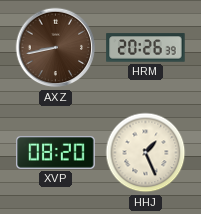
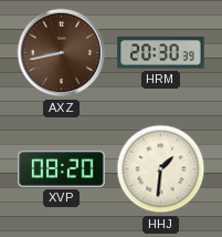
HRM: 20:26 -> 20:30 (161, 53)
HHJ: 1:26 -> 1:31 (161, 169)
